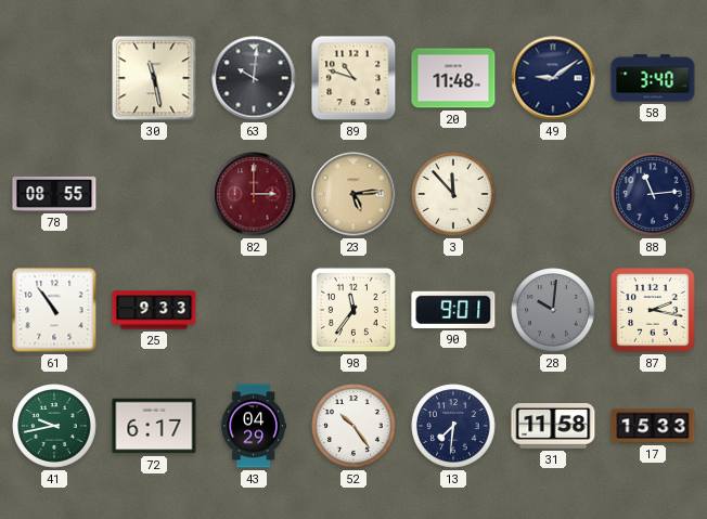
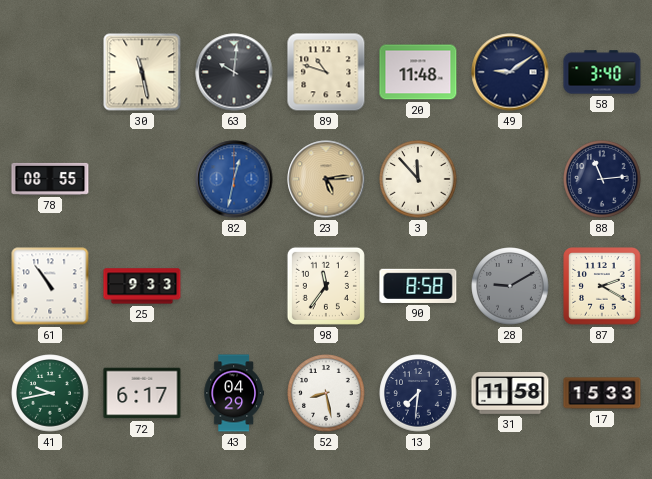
82: 3:00 -> 12:32 (234, 179)
82 dial: burgundy -> blue (234, 179)
90: 9:01 -> 8:58 (418, 286)
28: 10:01 -> 9:10 (510, 286)
87: 2:17 -> 2:20 (602, 286)
52: 10:24 -> 8:28 (326, 393)
